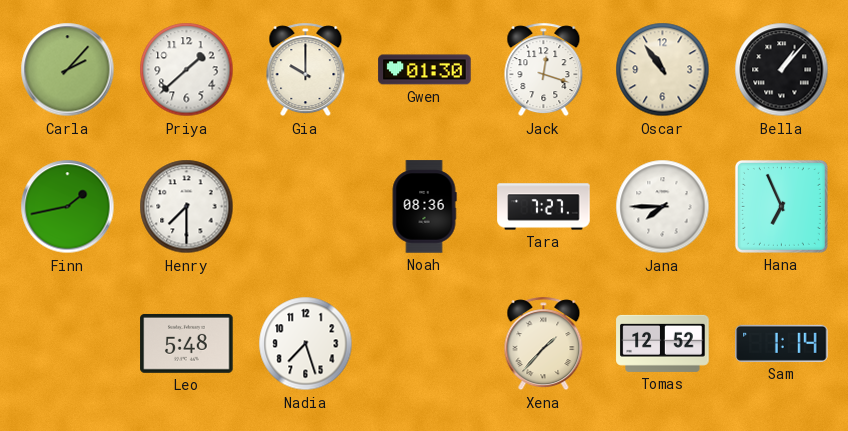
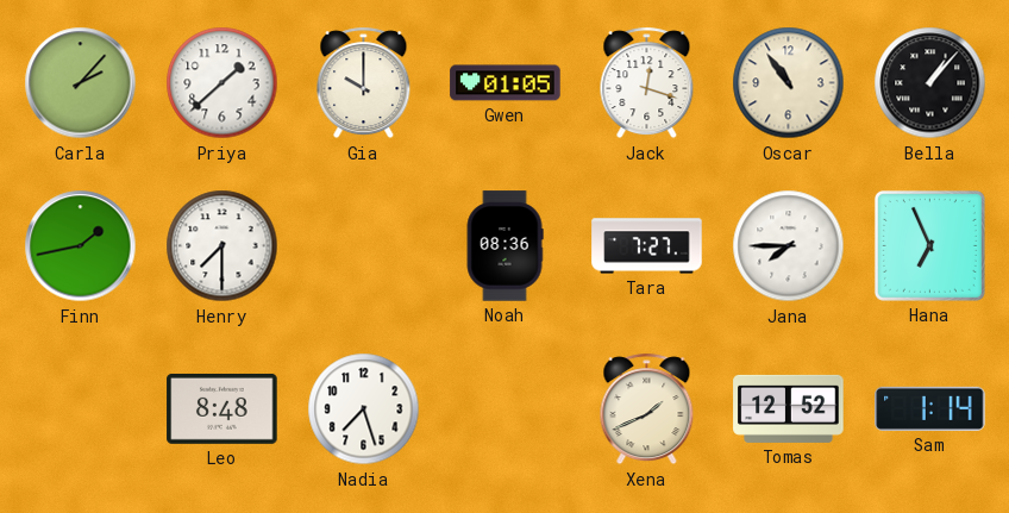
Gwen: 01:30 -> 01:05 (506, 83)
Leo: 5:48 -> 8:48 (223, 408)
Xena: 1:37 -> 1:41 (647, 409)
